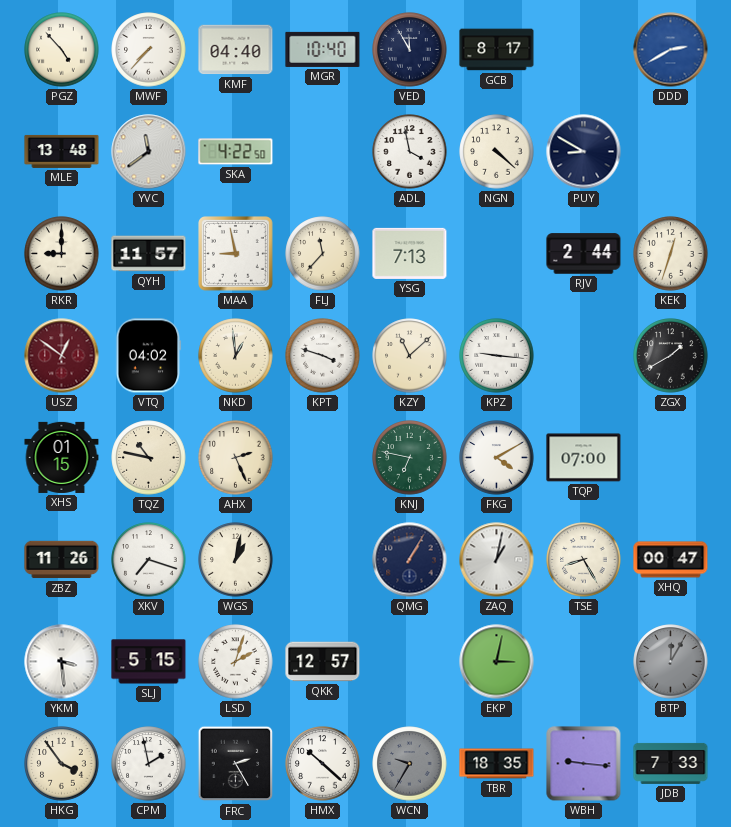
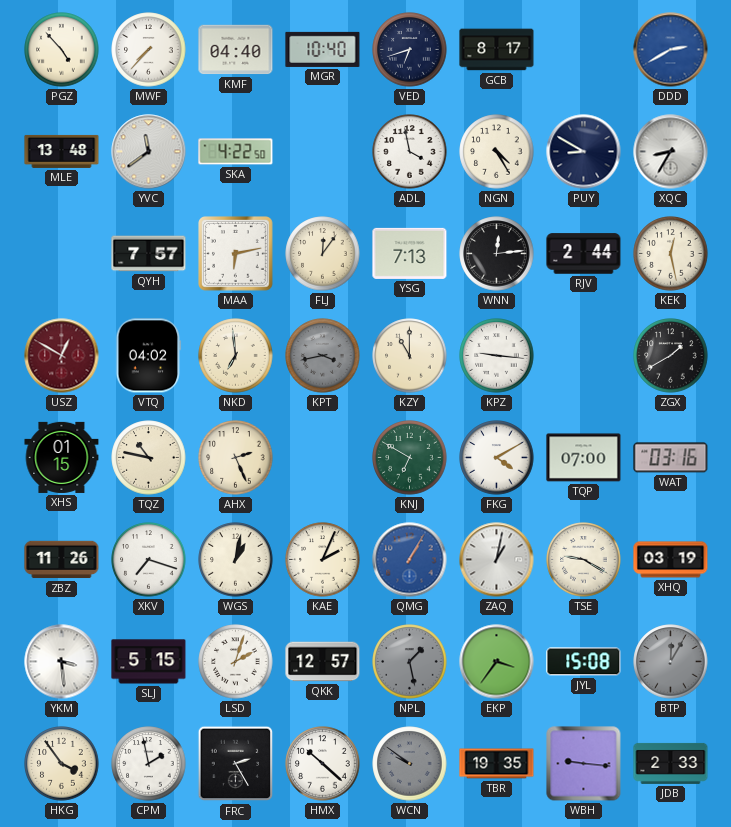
VED: 11:55 -> 6:42 (410, 50)
NGN: 4:22 -> 4:25 (497, 152)
XQC: none -> 8:35 (671, 152)
RKR: 9:00 -> none (62, 254)
QYH: 11:57 -> 7:57 (149, 254)
MAA: 8:58 -> 6:13 (236, 254)
FLJ: 11:37 -> 12:06 (323, 254)
WNN: none -> 12:14 (497, 254)
KEK: 12:33 -> 12:28 (671, 254)
USZ: 12:51 -> 12:50 (62, 356)
NKD: 12:59 -> 6:59 (236, 356)
KPT: 3:48 -> 3:43 (323, 356)
KPT dial: white -> grey (323, 356)
KZY: 11:08 -> 11:00 (410, 356)
KNJ: 6:47 -> 6:50 (410, 458)
WAT: none -> 03:16 (671, 458)
KAE: none -> 2:04 (323, 560)
QMG dial: navy -> blue (410, 560)
TSE: 8:25 -> 9:20 (584, 560)
XHQ: 00:47 -> 03:19 (671, 560)
NPL: none -> 1:28 (410, 662)
EKP: 3:02 -> 3:36 (497, 662)
JYL: none -> 15:08 (584, 662)
WCN: 9:35 -> 9:51 (410, 764)
TBR: 18:35 -> 19:35 (497, 764)
JDB: 7:33 -> 2:33 (671, 763)
